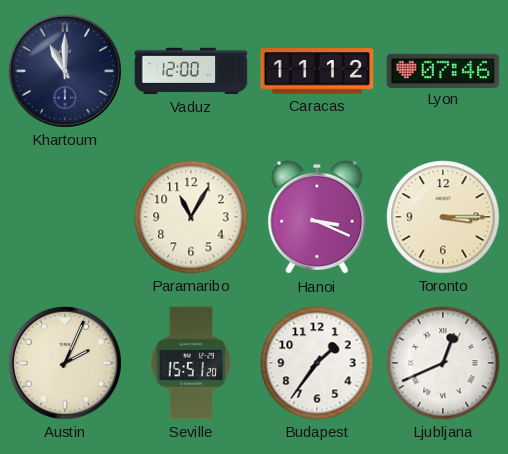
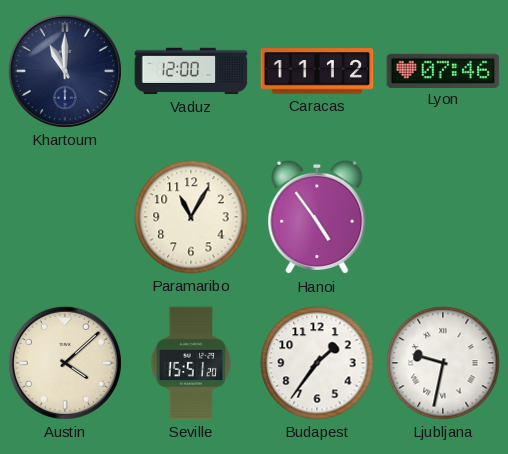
Hanoi: 3:19 -> 4:54 (317, 217)
Toronto: 3:15 -> none (443, 217)
Austin: 2:04 -> 4:08 (65, 363)
Ljubljana: 12:41 -> 9:32 (443, 363)
